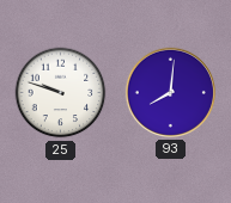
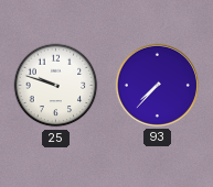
93: 8:01 -> 7:37 (157, 85)
